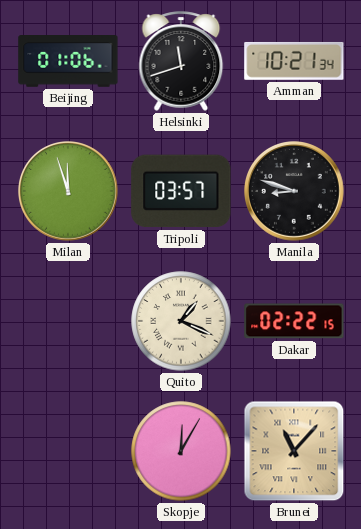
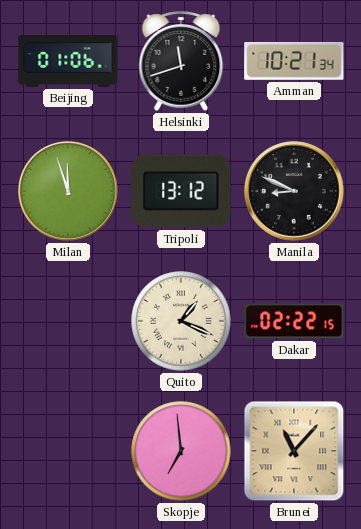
Tripoli: 03:57 -> 13:12 (181, 191)
Manila: 8:48 -> 8:49 (295, 192)
Skopje: 12:05 -> 6:59 (181, 451)
